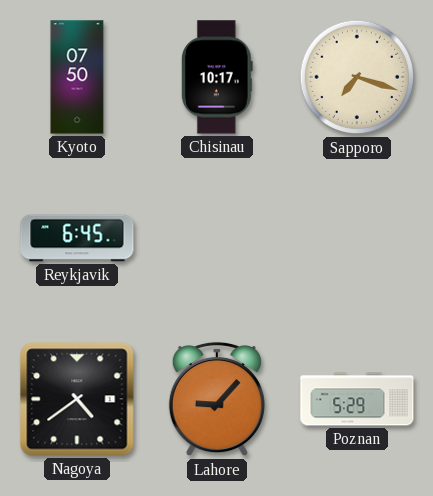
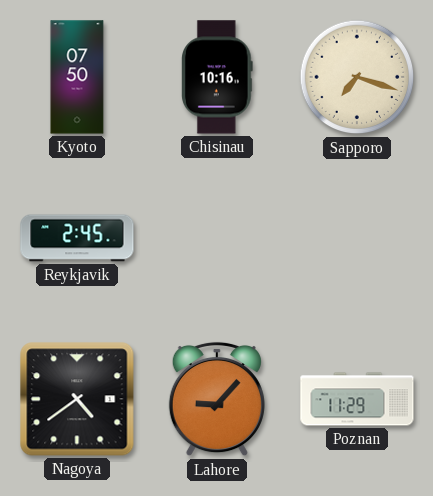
Chisinau: 10:17 -> 10:16 (218, 77)
Reykjavik: 6:45 -> 2:45 (77, 238)
Poznan: 5:29 -> 11:29 (357, 399)
